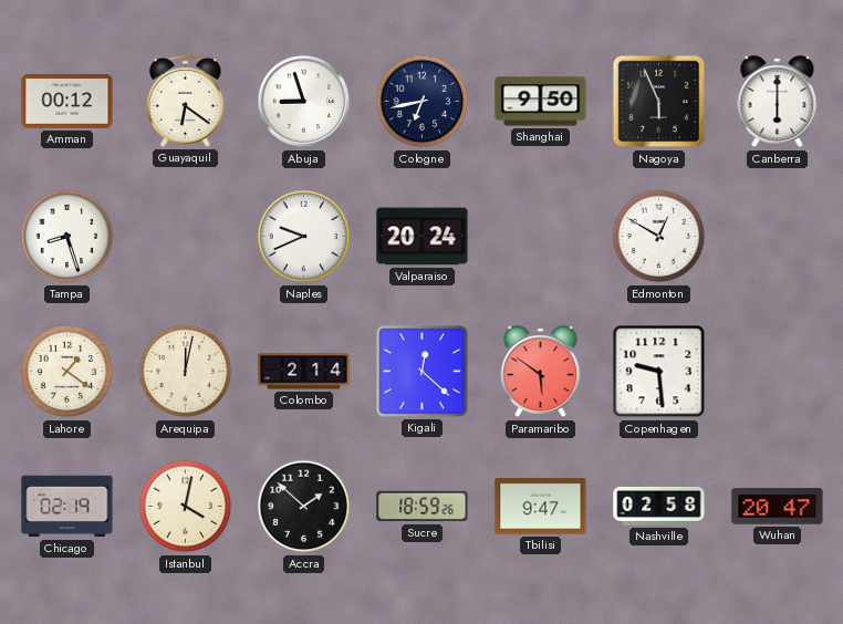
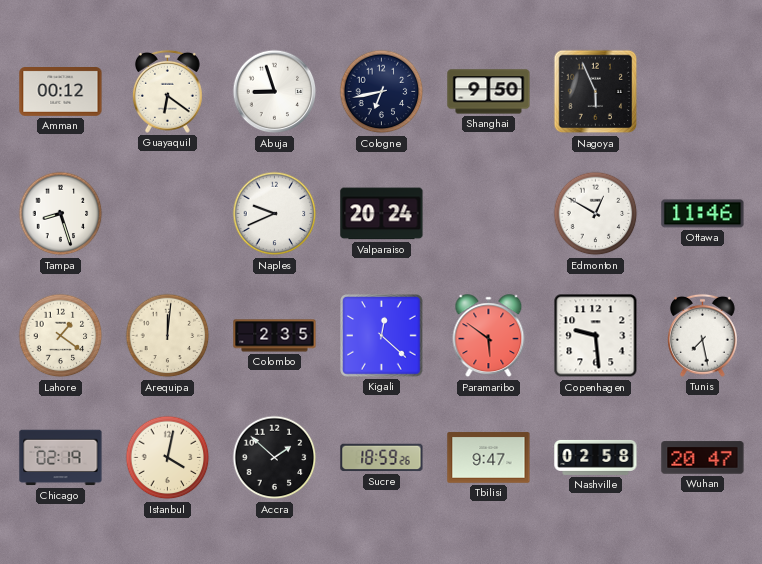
Canberra: 6:00 -> none (778, 102)
Ottawa: none -> 11:46 (703, 214)
Arequipa: 12:02 -> 12:01 (168, 336)
Colombo: 2:14 -> 2:35 (275, 336)
Tunis: none -> 7:28 (702, 335)
